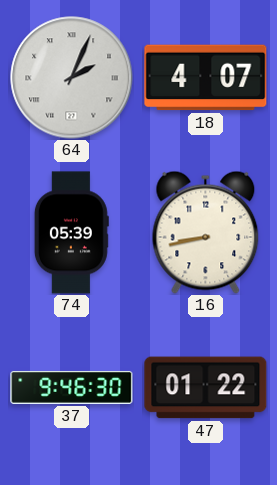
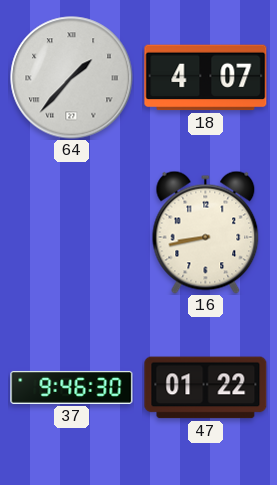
64: 2:04 -> 1:37 (72, 78)
74: 05:39 -> none (71, 233)
